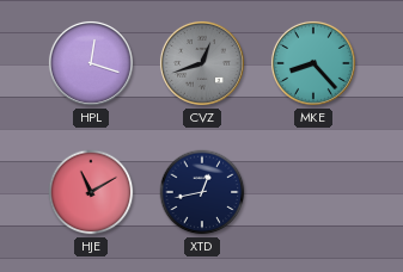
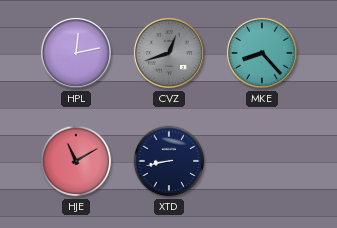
HPL: 12:18 -> 12:13 (76, 53)
XTD: 12:43 -> 8:43 (169, 161)
